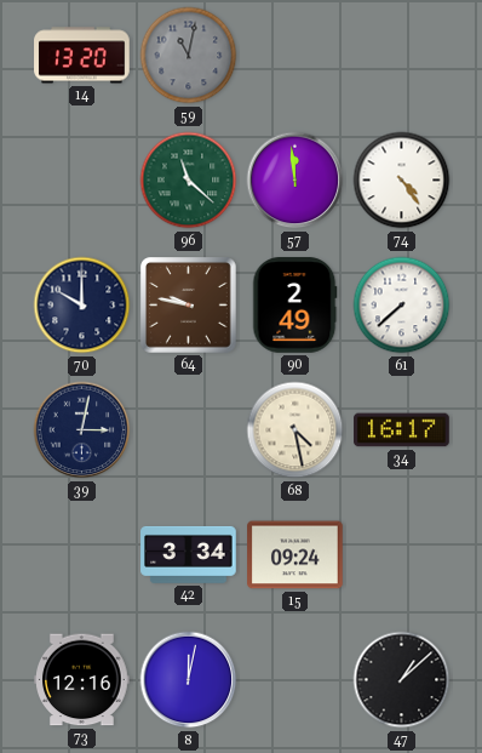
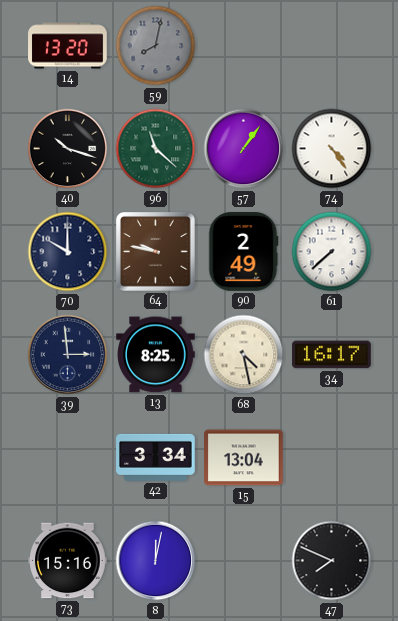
59: 11:02 -> 8:02 (156, 46)
40: none -> 10:18 (68, 149)
57: 11:59 -> 1:06 (244, 149)
39: 3:02 -> 2:59 (68, 355)
13: none -> 8:25 (156, 355)
15: 09:24 -> 13:04 (244, 458)
73: 12:16 -> 15:16 (68, 561)
47: 1:08 -> 7:49 (332, 561)
